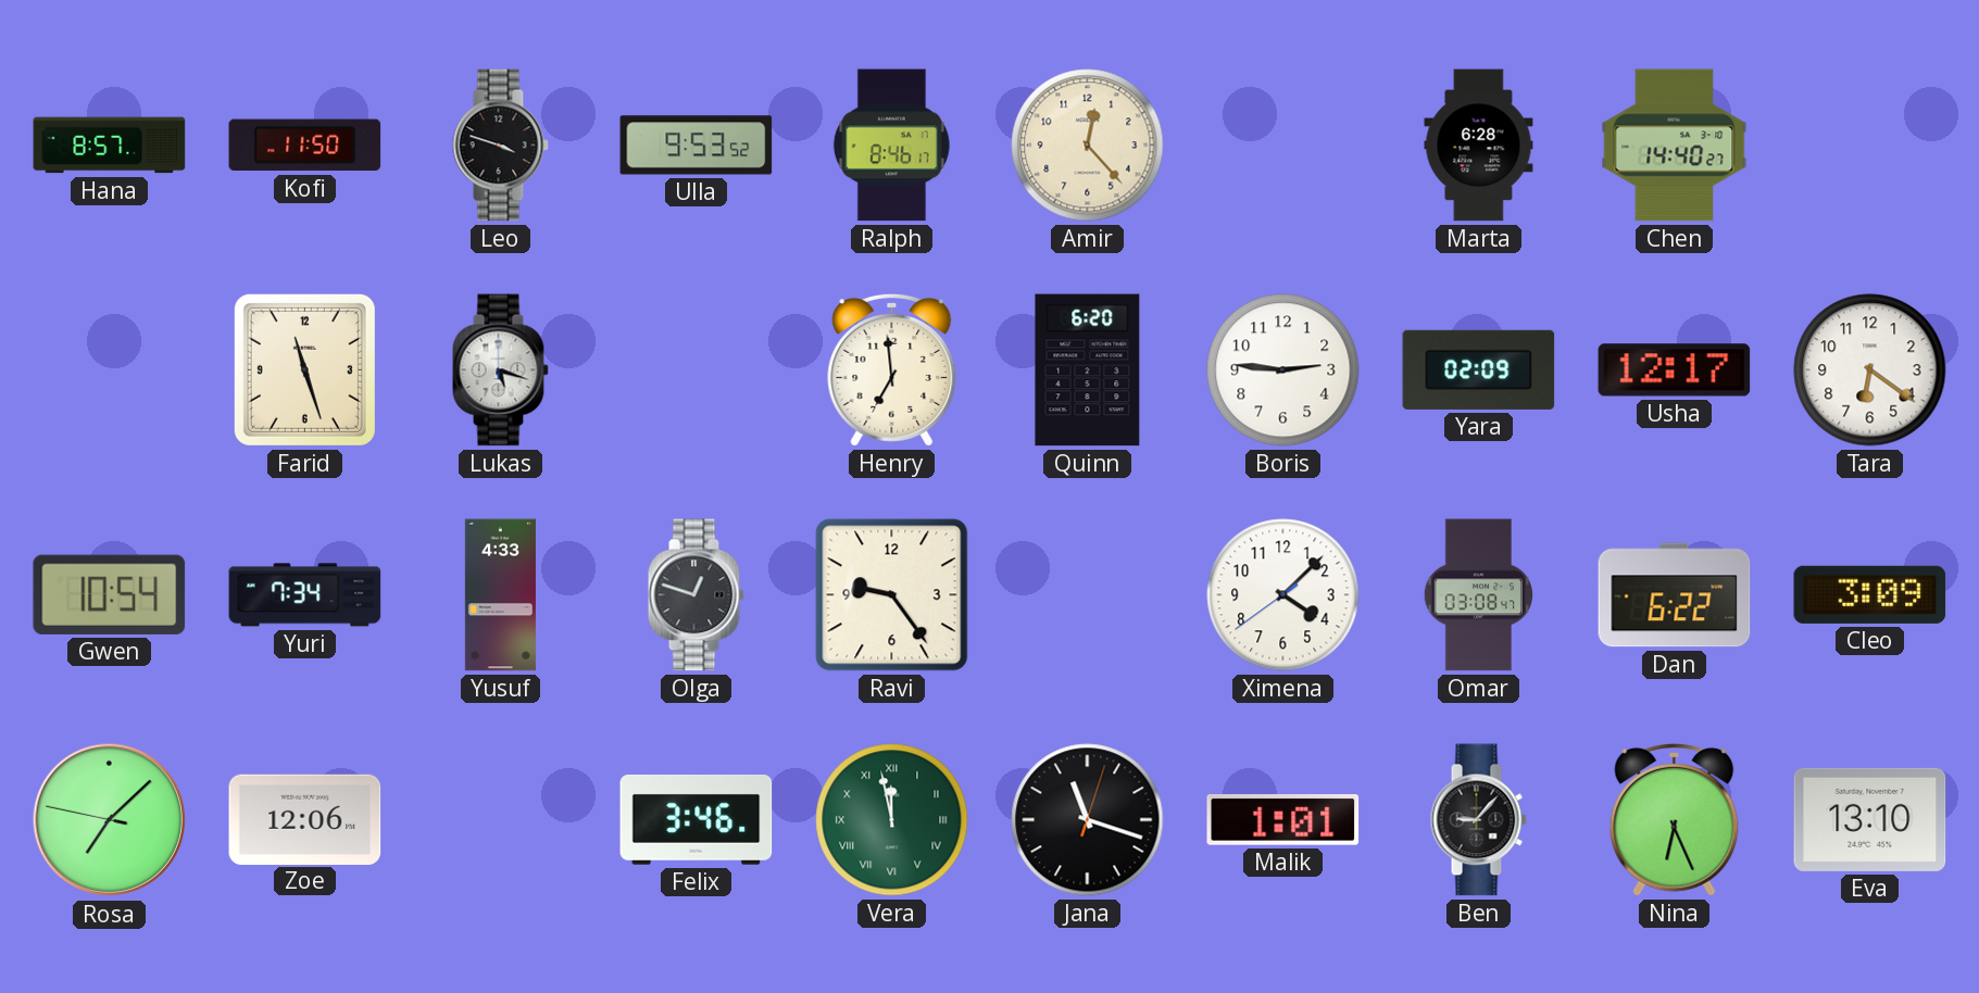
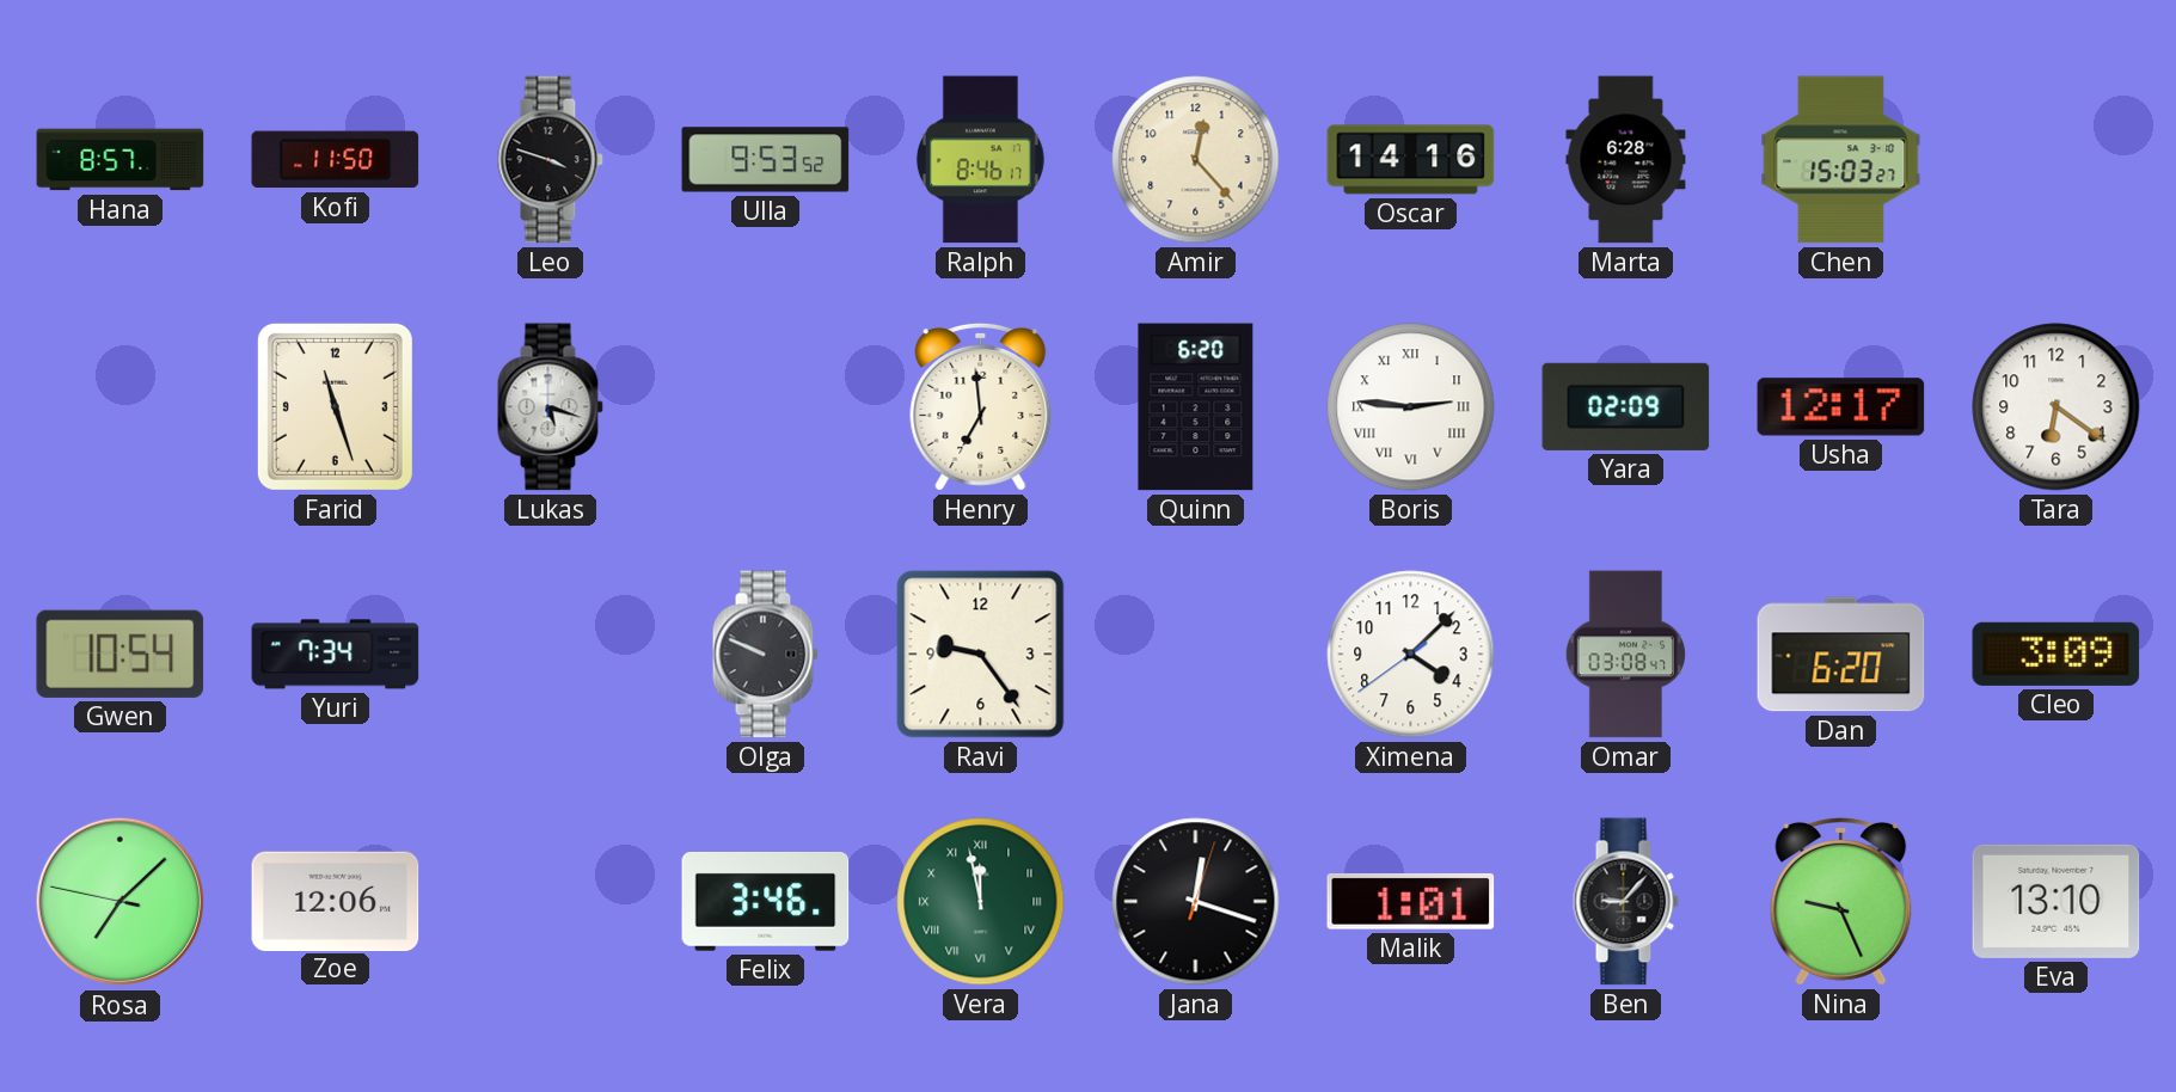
Oscar: none -> 14:16 (1411, 160)
Chen: 14:40 -> 15:03 (1841, 160)
Boris numerals: Arabic -> Roman (1411, 407)
Yusuf: 4:33 -> none (500, 595)
Olga: 12:48 -> 9:49 (765, 655)
Dan: 6:22 -> 6:20 (1841, 655)
Jana: 11:18 -> 12:18 (1196, 902)
Nina: 6:26 -> 9:26 (1841, 901)
